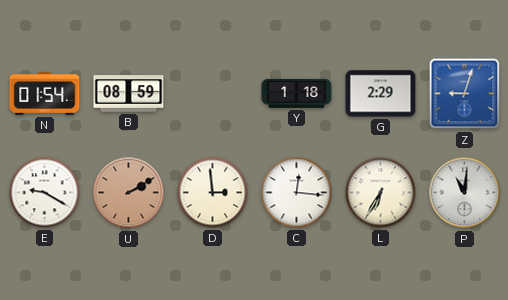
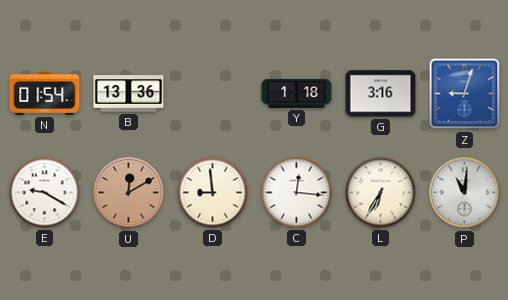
B: 08:59 -> 13:36 (129, 94)
G: 2:29 -> 3:16 (381, 94)
U: 2:10 -> 12:10 (129, 193)
D: 2:59 -> 8:59 (213, 193)
